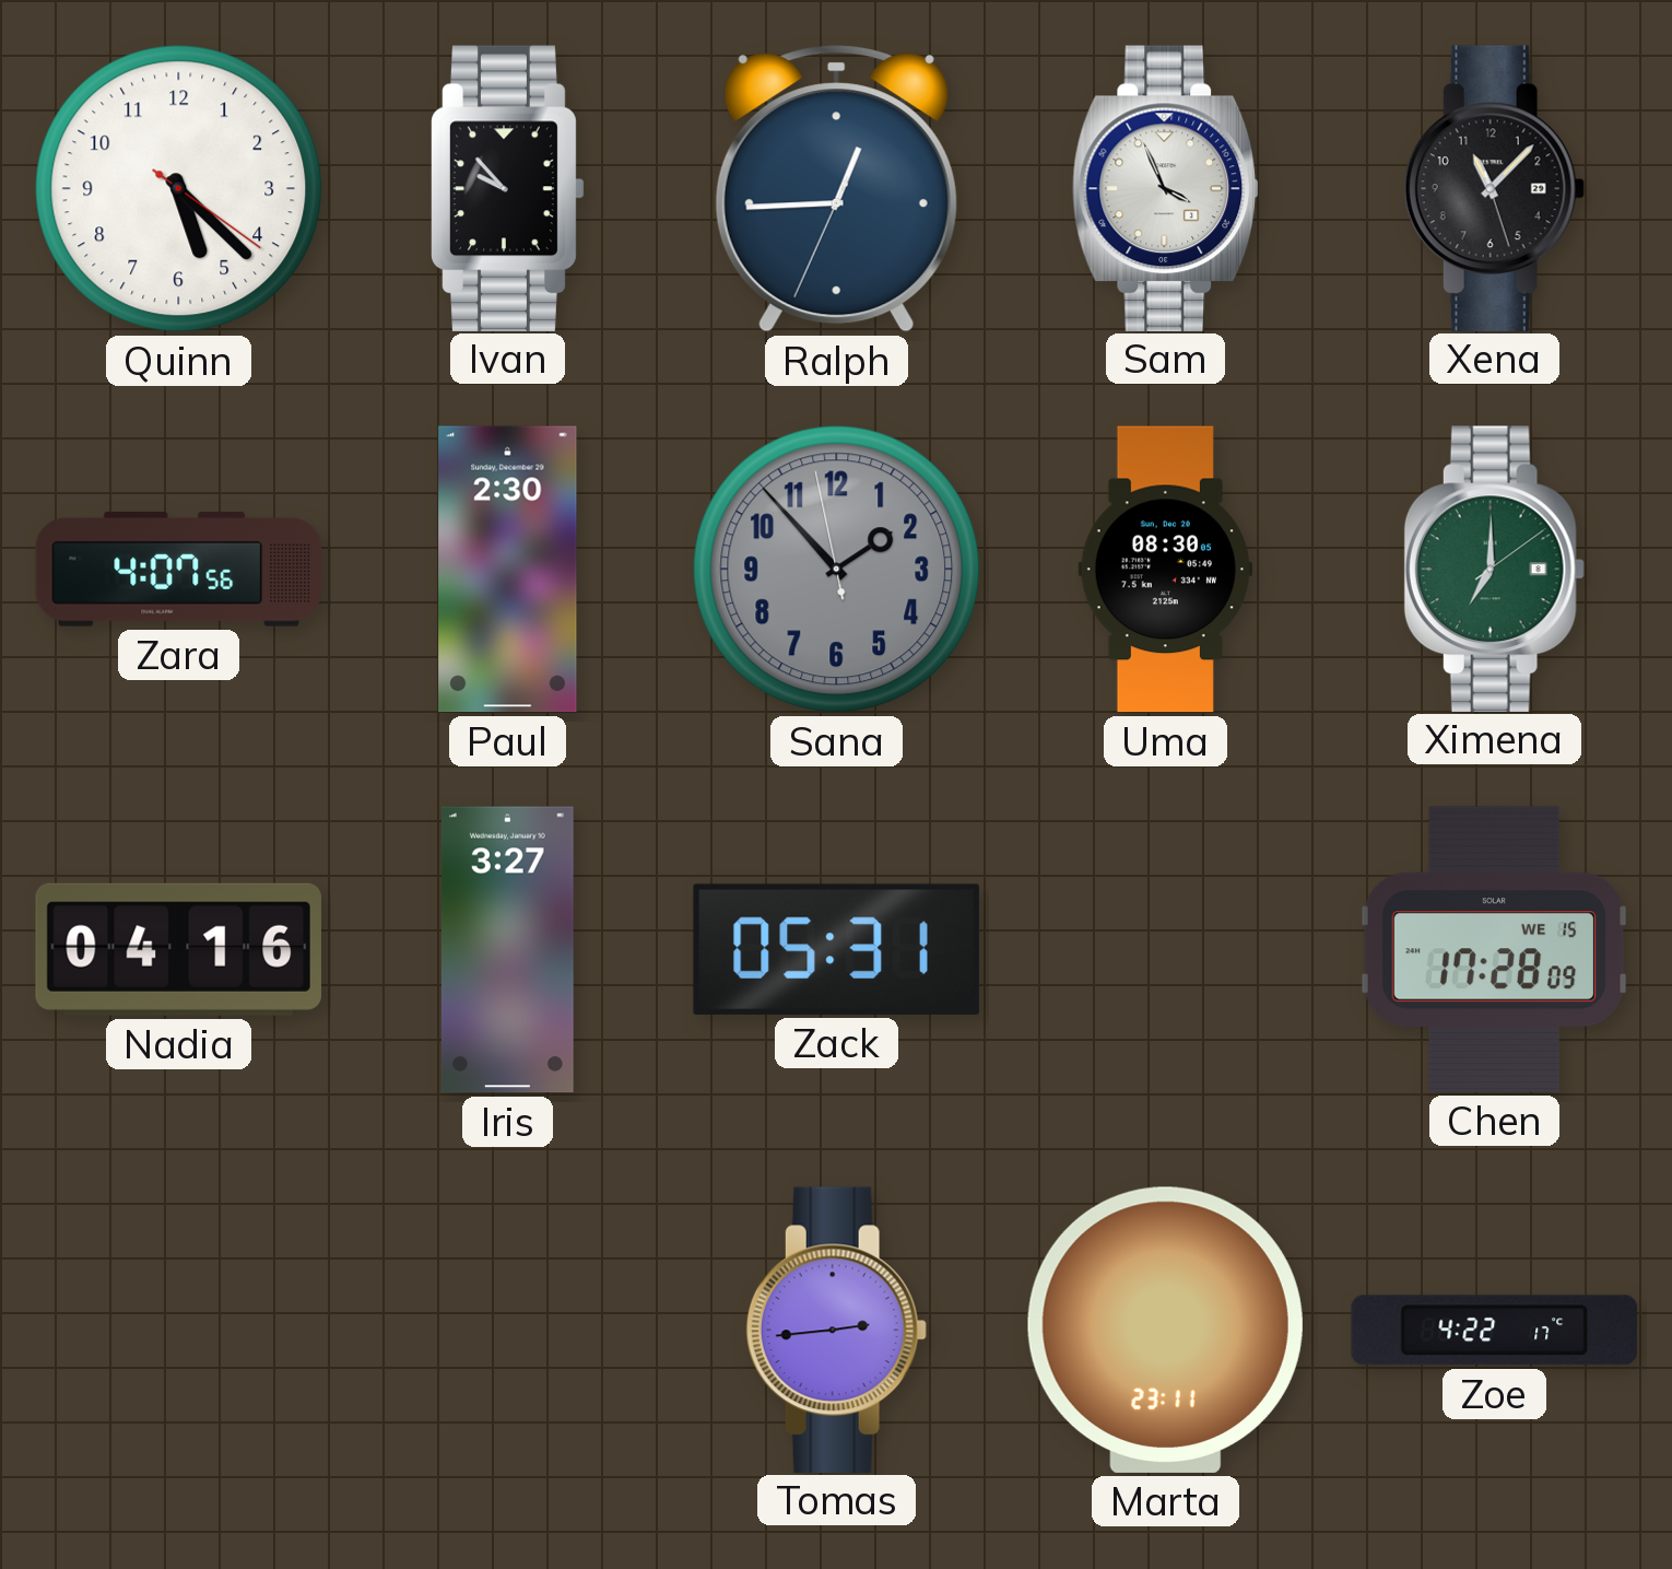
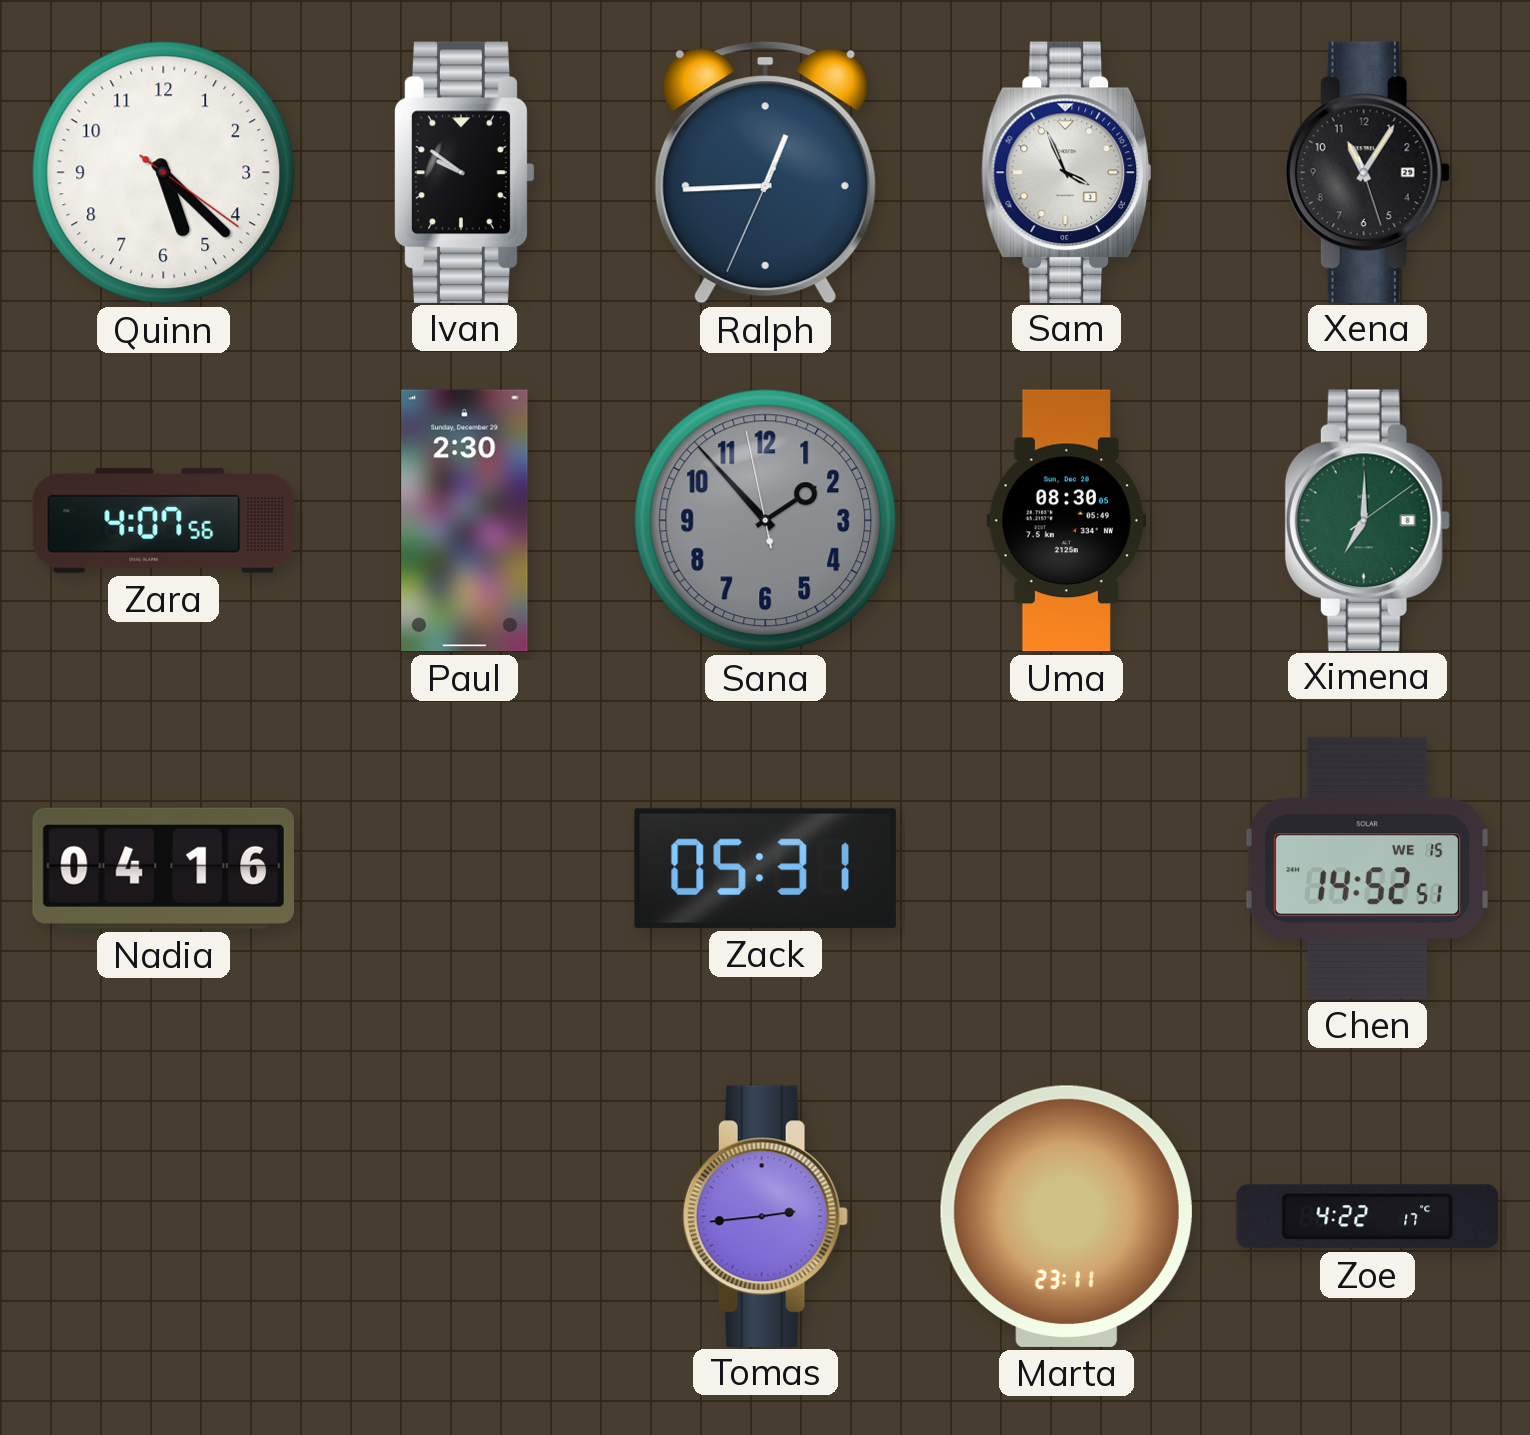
Ivan: 9:53 -> 9:51 (465, 172)
Xena: 11:07 -> 11:05 (1367, 172)
Iris: 3:27 -> none (507, 950)
Chen: 17:28 -> 14:52 (1368, 868)
